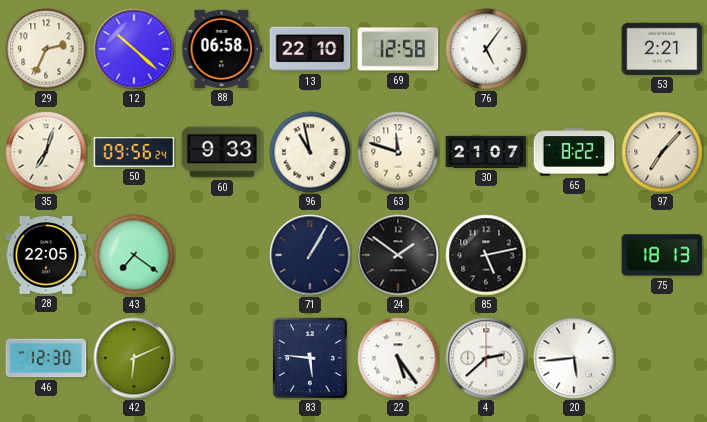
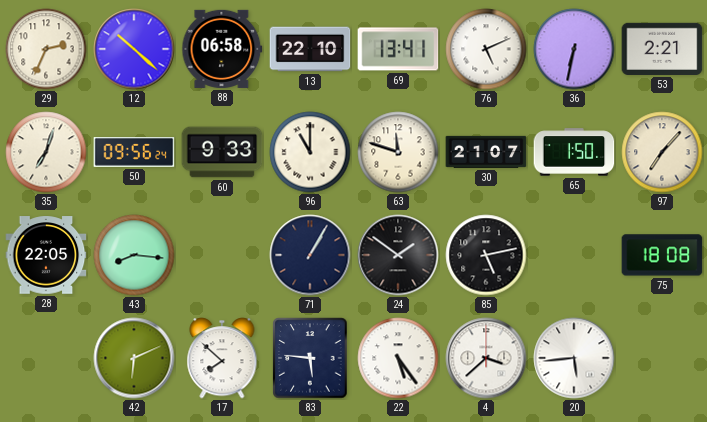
69: 12:58 -> 13:41 (398, 49)
76: 5:06 -> 5:11 (486, 49)
36: none -> 6:32 (574, 49)
96: 10:58 -> 11:00 (310, 152)
65: 8:22 -> 1:50 (574, 152)
43: 7:21 -> 8:16 (134, 255)
75: 18:13 -> 18:08 (662, 255)
46: 12:30 -> none (46, 358)
17: none -> 7:52 (222, 358)
4: 2:38 -> 3:38 (486, 358)
